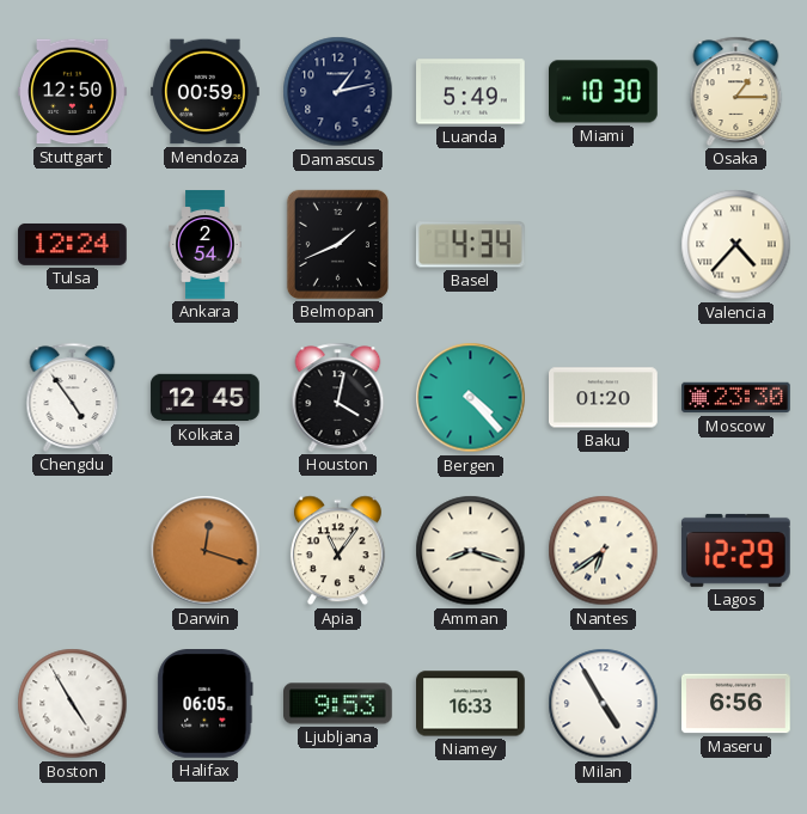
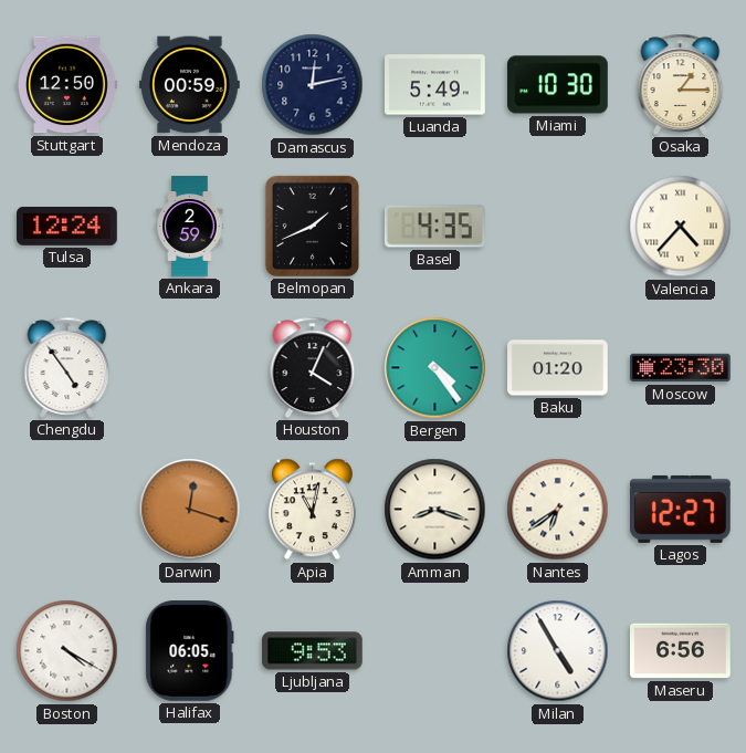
Damascus: 1:13 -> 12:13 (313, 85)
Ankara: 2:54 -> 2:59 (190, 227)
Basel: 4:34 -> 4:35 (434, 227)
Kolkata: 12:45 -> none (206, 398)
Houston: 4:02 -> 4:04 (313, 367)
Bergen: 4:23 -> 4:24 (435, 368)
Apia: 11:06 -> 11:02 (312, 510)
Lagos: 12:29 -> 12:27 (680, 509)
Boston: 4:55 -> 4:20 (67, 651)
Niamey: 16:33 -> none (471, 704)
